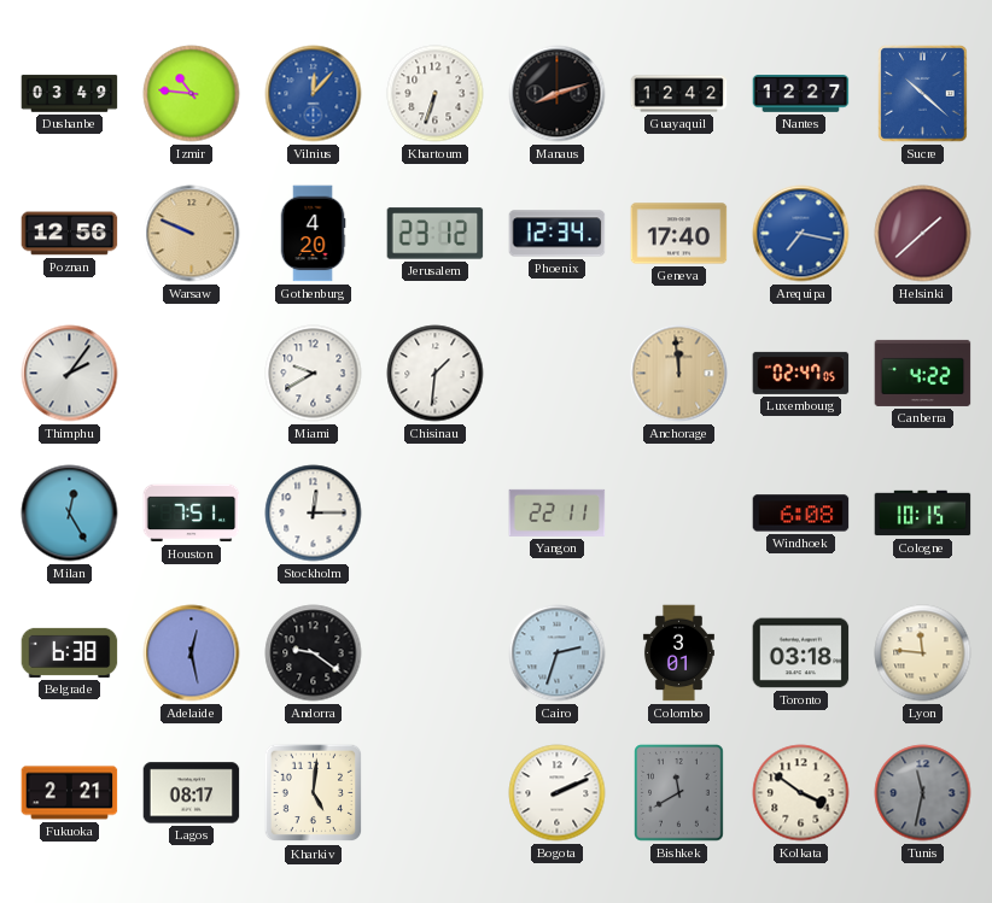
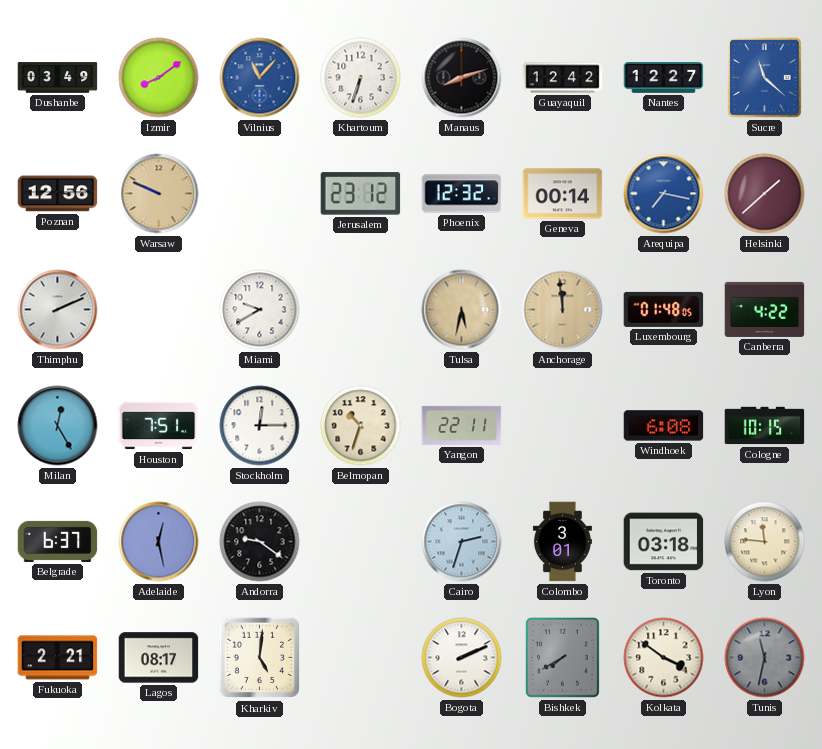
Izmir: 10:46 -> 8:09 (159, 78)
Vilnius: 12:07 -> 11:07 (260, 78)
Sucre: 10:22 -> 11:22 (765, 78)
Gothenburg: 4:20 -> none (313, 234)
Phoenix: 12:34 -> 12:32 (462, 194)
Geneva: 17:40 -> 00:14 (563, 194)
Thimphu: 2:06 -> 2:11 (58, 310)
Chisinau: 1:31 -> none (436, 374)
Tulsa: none -> 5:32 (462, 310)
Luxembourg: 02:47 -> 01:48 (664, 309)
Belmopan: none -> 10:33 (361, 426)
Belgrade: 6:38 -> 6:37 (58, 541)
Bishkek: 11:40 -> 7:40 (563, 658)
